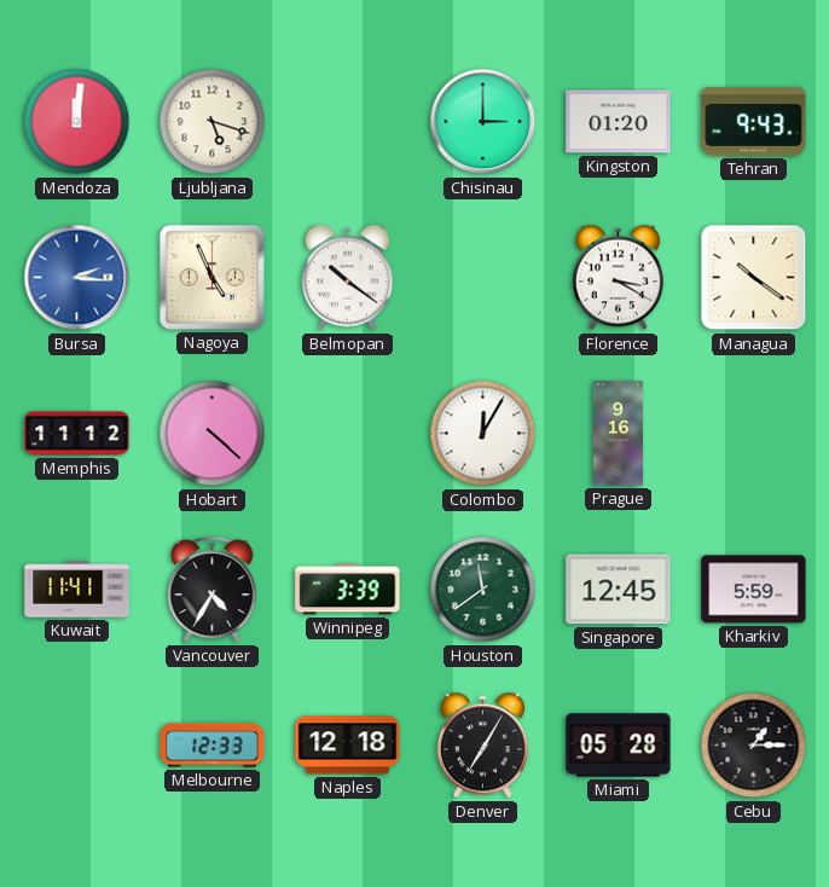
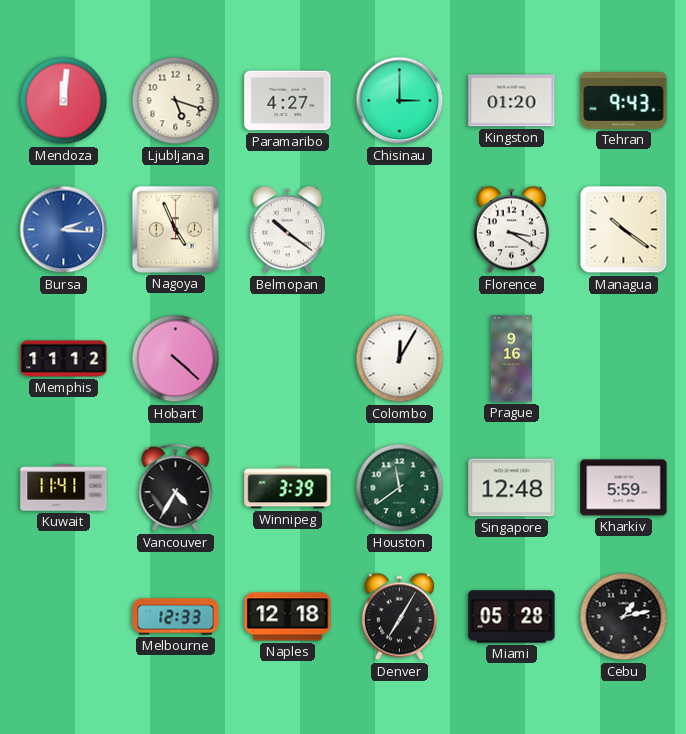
Paramaribo: none -> 4:27 (288, 101)
Singapore: 12:45 -> 12:48 (512, 488)
Cebu: 1:15 -> 1:13 (624, 617)
